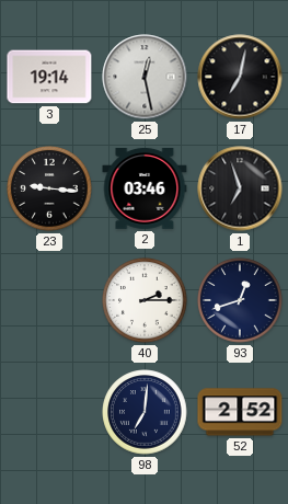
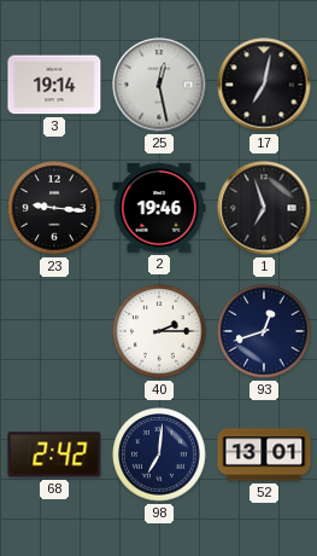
2: 03:46 -> 19:46 (159, 208)
68: none -> 2:42 (54, 454)
52: 2:52 -> 13:01 (264, 454)
